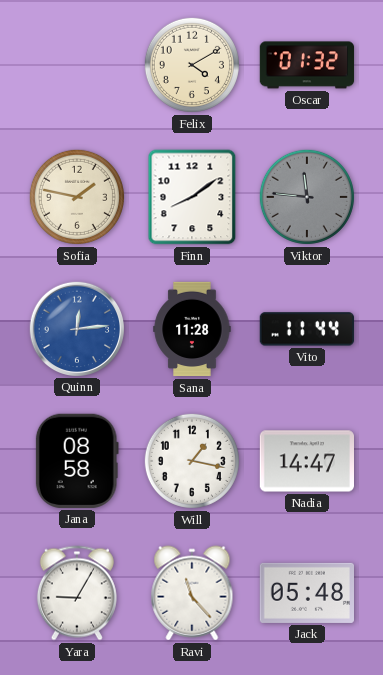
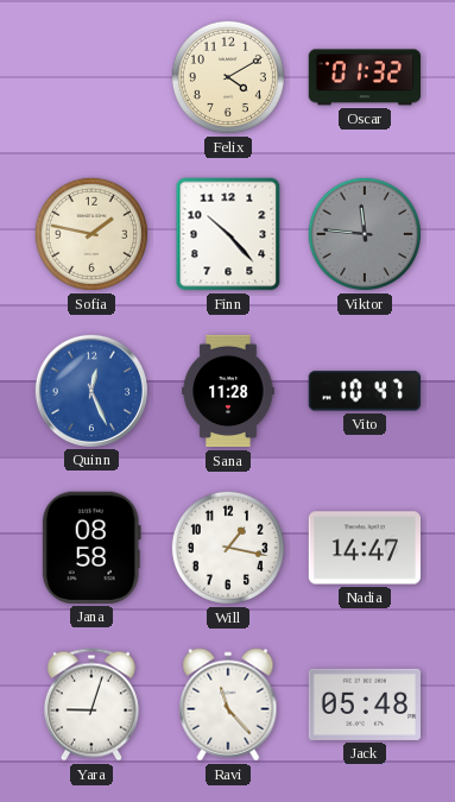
Finn: 8:09 -> 10:23 (228, 234)
Quinn: 12:14 -> 12:26 (90, 390)
Vito: 11:44 -> 10:47 (365, 391)
Yara: 9:05 -> 9:03 (91, 705)
